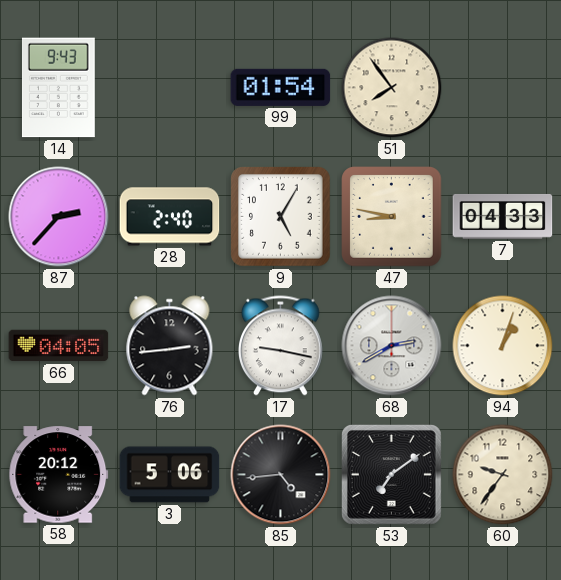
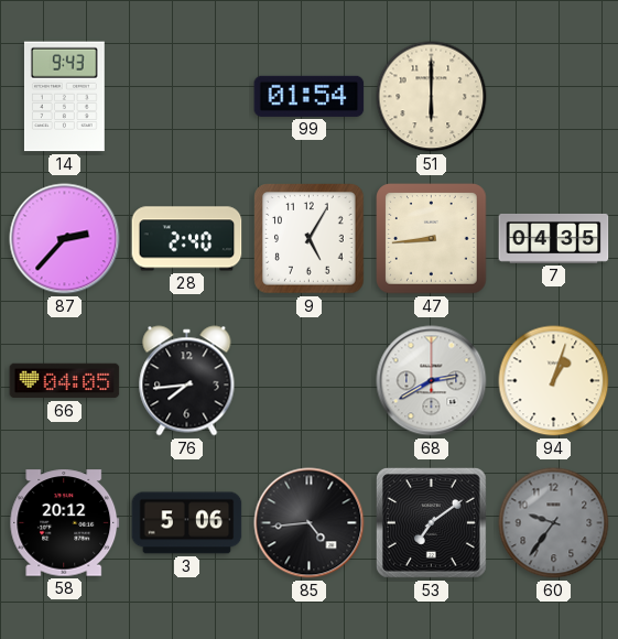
51: 7:54 -> 6:00 (432, 97)
47: 8:47 -> 8:44 (432, 239)
7: 04:33 -> 04:35 (554, 238)
76: 2:44 -> 7:44 (187, 381)
17: 9:17 -> none (280, 346)
60 dial: cream -> grey (554, 523)
